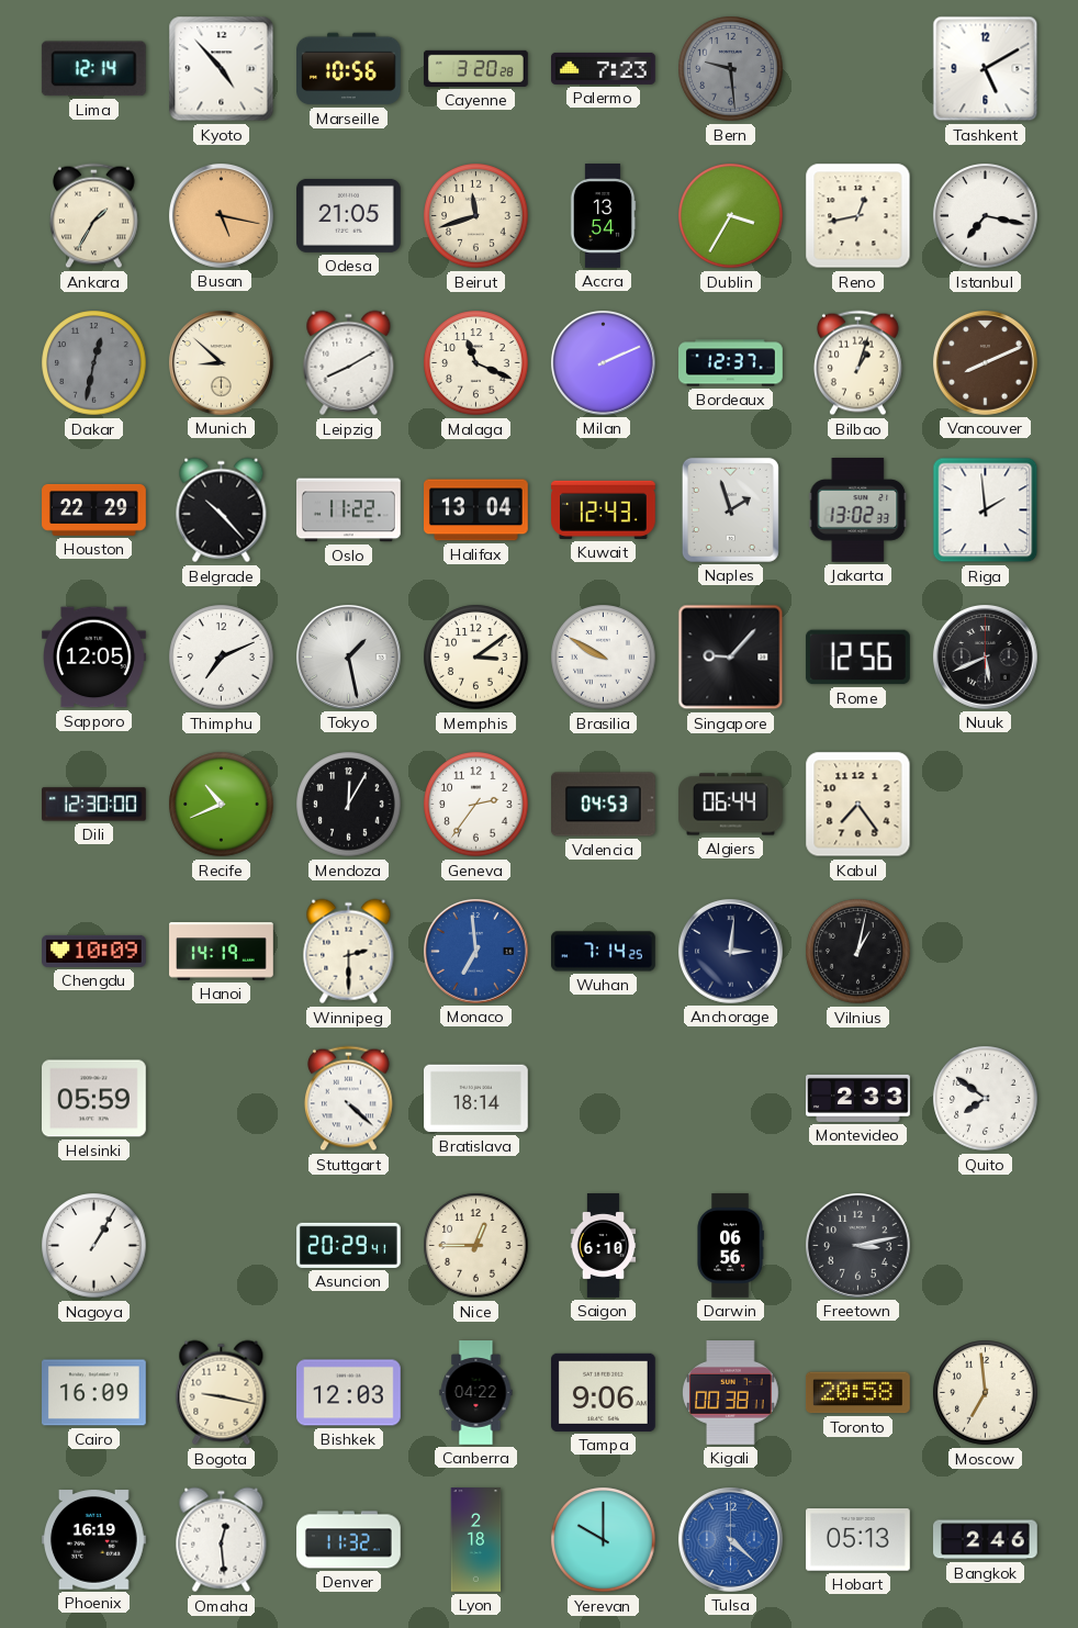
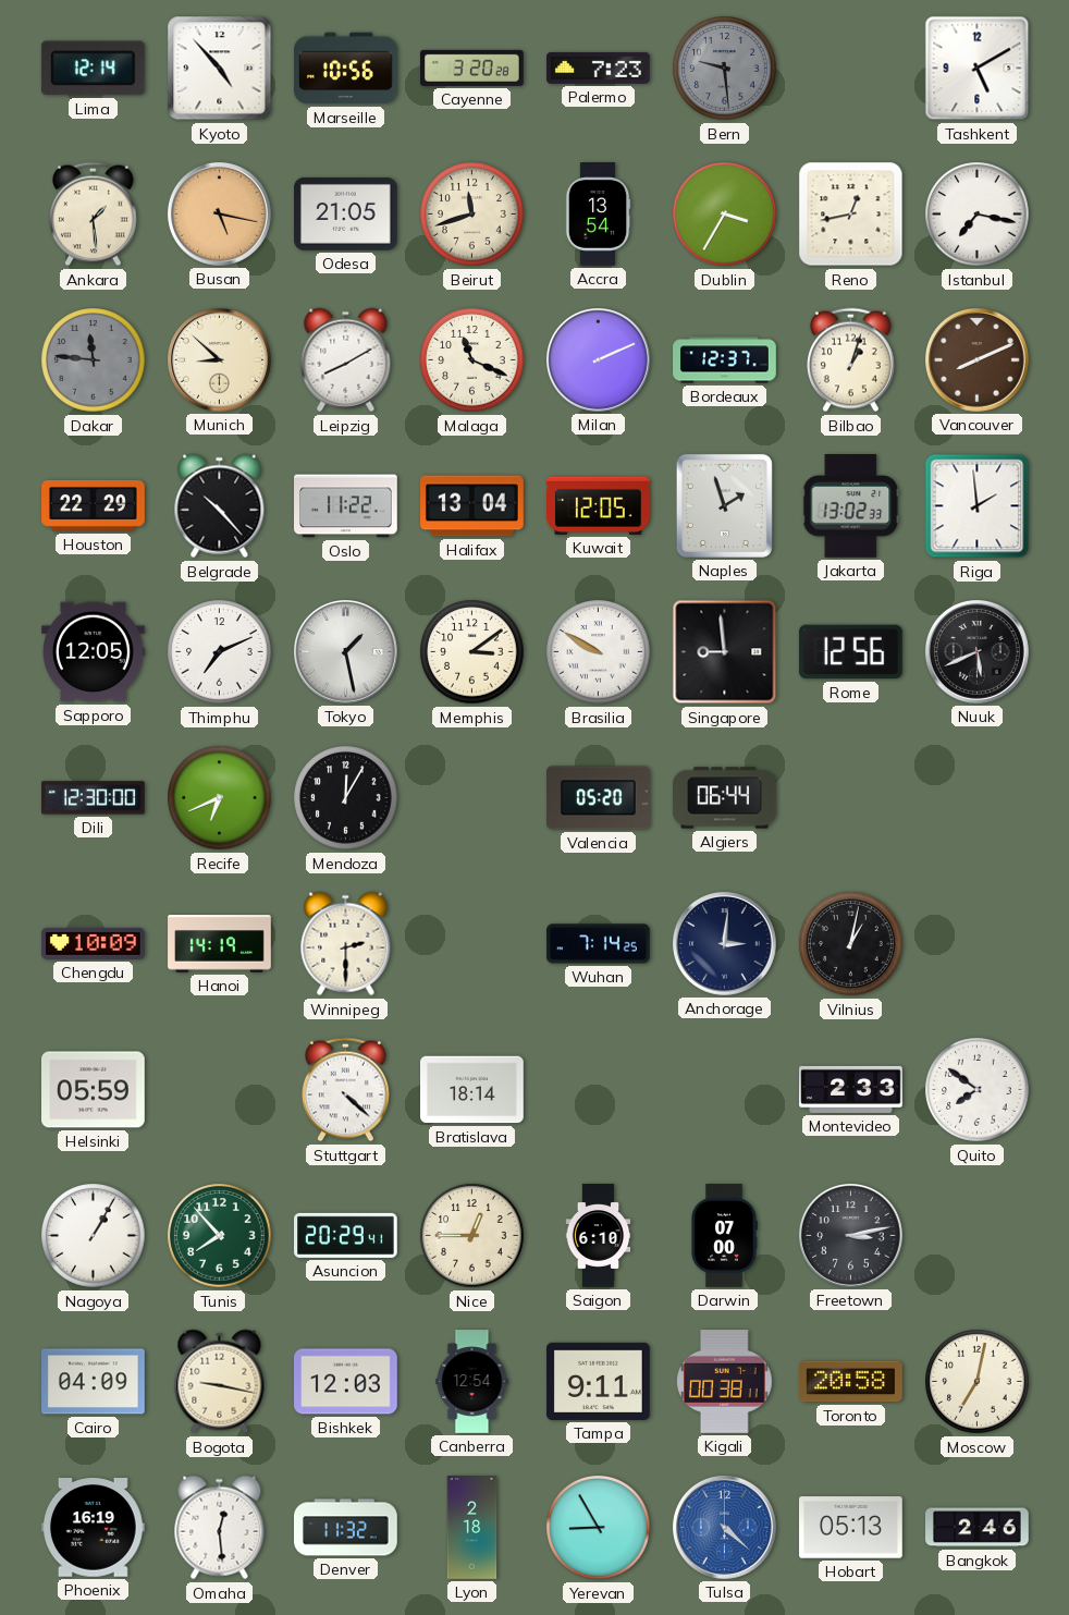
Ankara: 1:35 -> 1:29 (93, 215)
Dakar: 12:32 -> 11:46 (94, 360)
Kuwait: 12:43 -> 12:05 (599, 505)
Singapore: 9:07 -> 8:59 (725, 652)
Recife: 10:41 -> 6:41 (220, 798)
Geneva: 2:36 -> none (476, 805)
Valencia: 04:53 -> 05:20 (599, 798)
Kabul: 7:24 -> none (858, 805)
Monaco: 6:59 -> none (476, 952)
Tunis: none -> 7:53 (220, 1236)
Darwin: 06:56 -> 07:00 (724, 1236)
Cairo: 16:09 -> 04:09 (94, 1382)
Canberra: 04:22 -> 12:54 (472, 1382)
Tampa: 9:06 -> 9:11 (599, 1381)
Moscow: 6:59 -> 7:02 (978, 1382)
Yerevan: 10:00 -> 8:55 (599, 1528)
